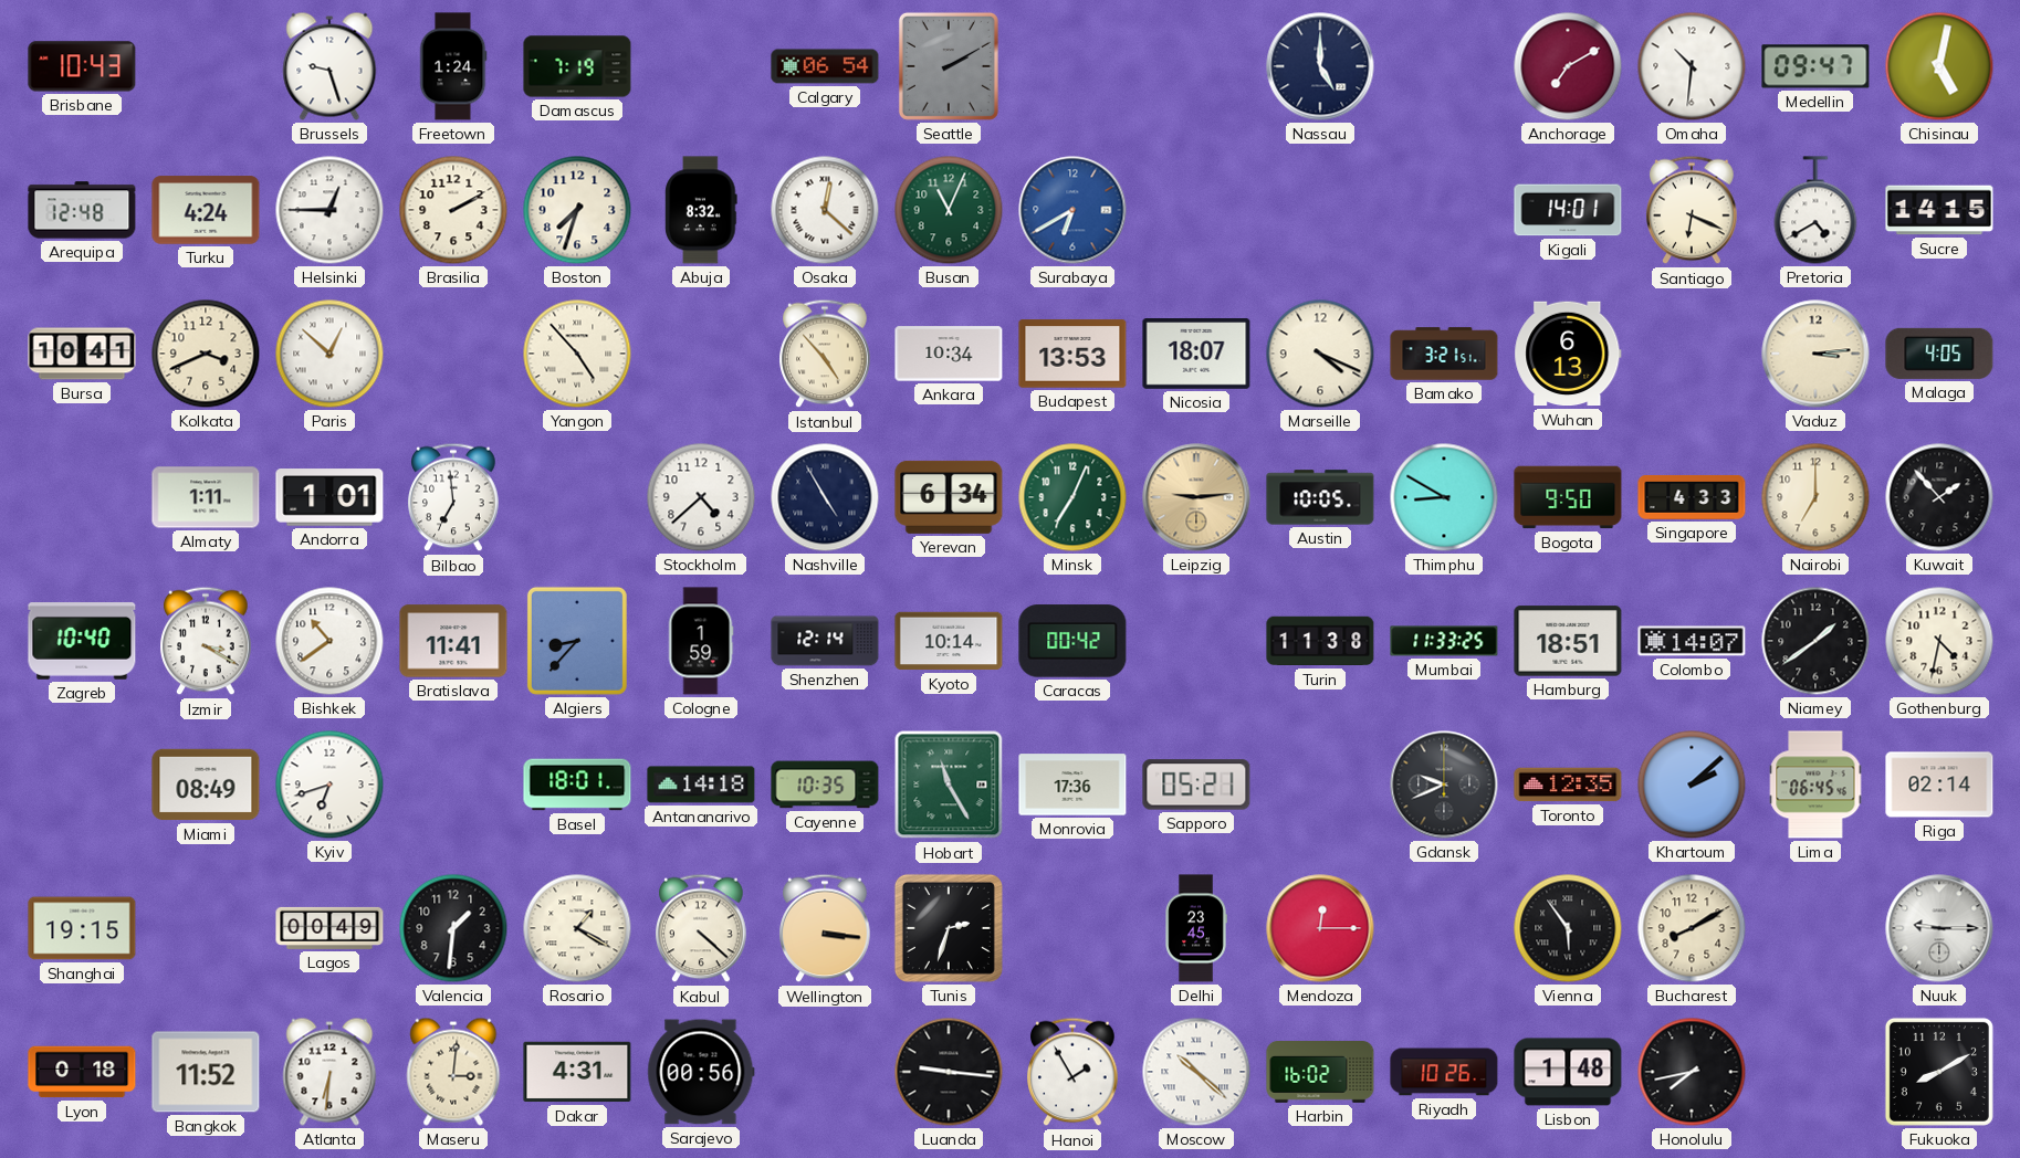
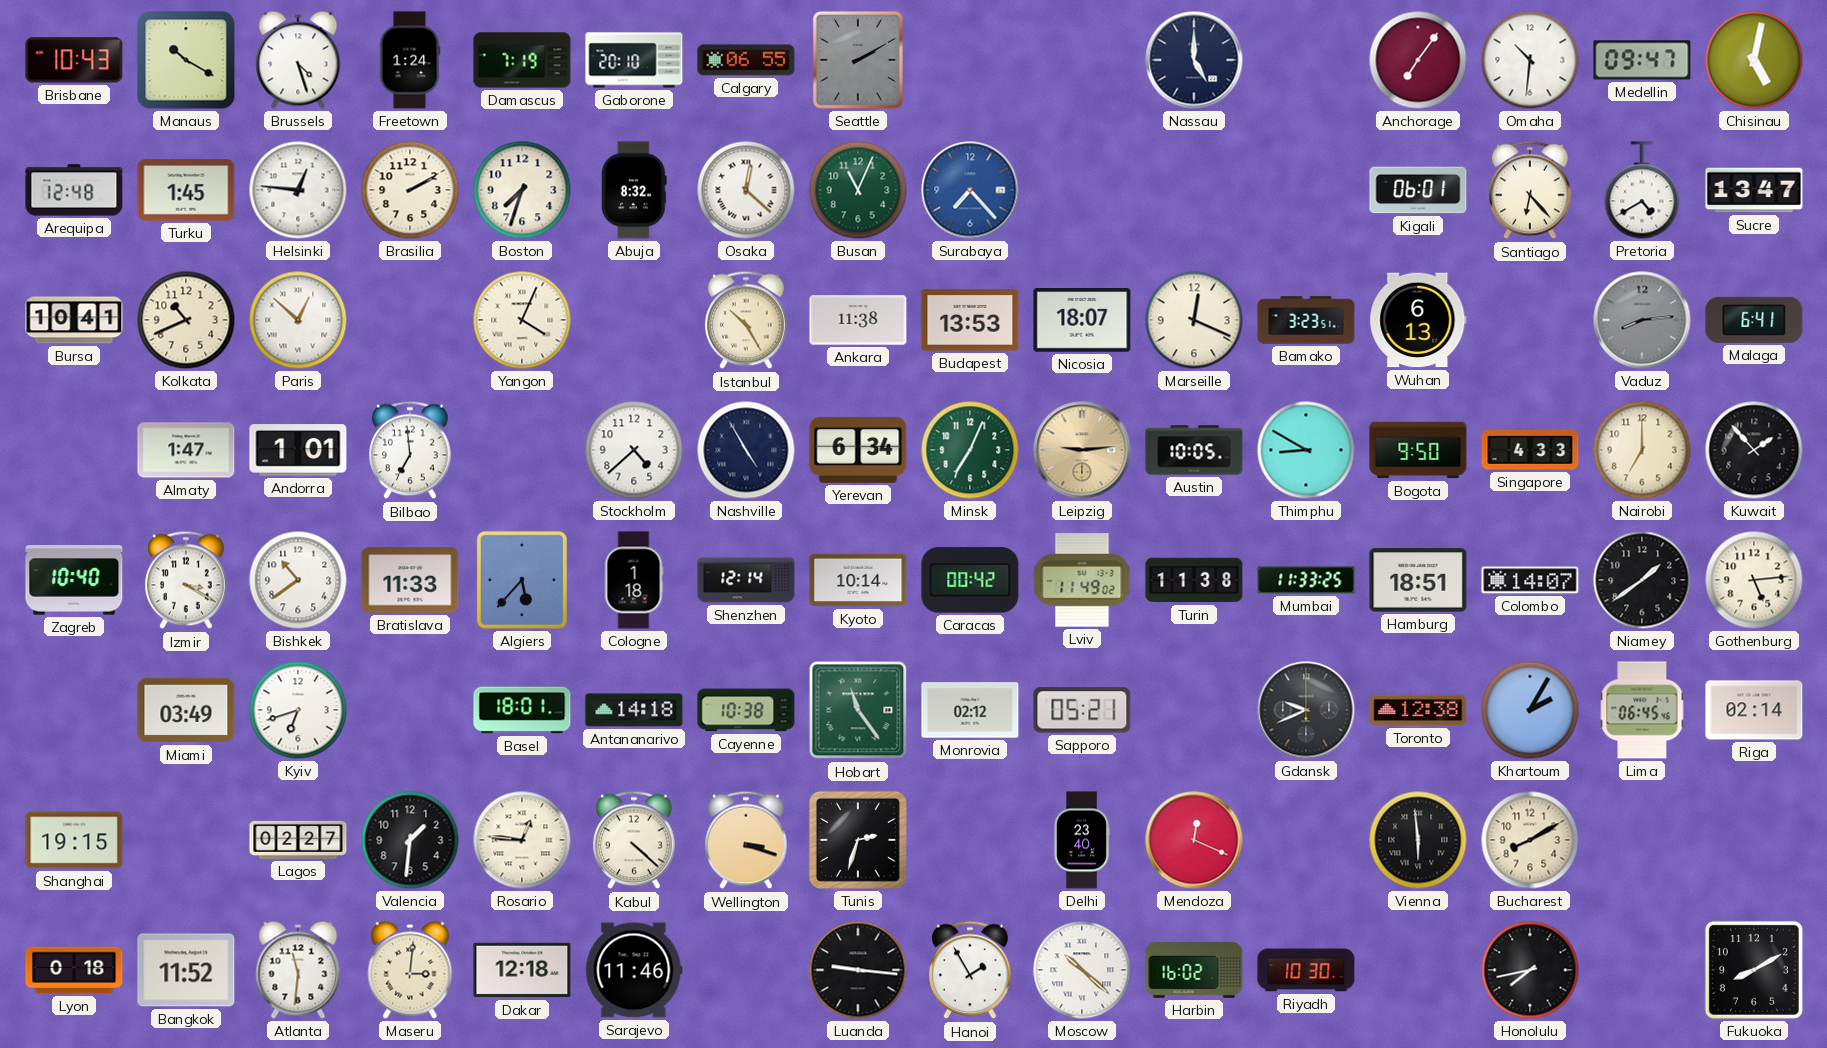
Manaus: none -> 10:20 (186, 60)
Brussels: 9:27 -> 4:27 (298, 60)
Gaborone: none -> 20:10 (634, 60)
Calgary: 06:54 -> 06:55 (746, 60)
Anchorage: 7:10 -> 7:06 (1418, 60)
Turku: 4:24 -> 1:45 (186, 190)
Helsinki: 12:45 -> 12:46 (298, 190)
Surabaya: 6:40 -> 7:23 (970, 190)
Kigali: 14:01 -> 06:01 (1418, 190)
Santiago: 6:19 -> 6:23 (1530, 190)
Sucre: 14:15 -> 13:47 (1754, 190)
Kolkata: 3:41 -> 10:41 (186, 320)
Yangon: 4:53 -> 4:04 (522, 320)
Istanbul: 4:53 -> 10:25 (746, 320)
Ankara: 10:34 -> 11:38 (858, 320)
Marseille: 4:19 -> 12:19 (1194, 320)
Bamako: 3:21 -> 3:23 (1306, 320)
Vaduz: 3:14 -> 8:14 (1642, 320)
Vaduz dial: cream -> grey (1642, 320)
Malaga: 4:05 -> 6:41 (1754, 320)
Almaty: 1:11 -> 1:47 (186, 450)
Bratislava: 11:41 -> 11:33 (410, 580)
Algiers: 8:37 -> 5:37 (522, 580)
Cologne: 1:59 -> 1:18 (634, 580)
Lviv: none -> 11:49 (1082, 580)
Gothenburg: 4:32 -> 5:14 (1754, 580)
Miami: 08:49 -> 03:49 (186, 710)
Cayenne: 10:35 -> 10:38 (746, 710)
Hobart: 11:25 -> 11:24 (858, 710)
Monrovia: 17:36 -> 02:12 (970, 710)
Toronto: 12:35 -> 12:38 (1418, 710)
Khartoum: 2:08 -> 2:05 (1530, 710)
Lagos: 00:49 -> 02:27 (298, 840)
Rosario: 1:20 -> 12:46 (522, 840)
Wellington: 3:16 -> 3:18 (746, 840)
Delhi: 23:45 -> 23:40 (1082, 840)
Mendoza: 12:15 -> 12:19 (1194, 840)
Vienna: 5:54 -> 5:59 (1418, 840)
Nuuk: 9:15 -> none (1939, 928)
Atlanta: 6:31 -> 11:31 (298, 970)
Dakar: 4:31 -> 12:18 (522, 970)
Sarajevo: 00:56 -> 11:46 (634, 970)
Riyadh: 10:26 -> 10:30 (1306, 970)
Lisbon: 1:48 -> none (1568, 1072)
